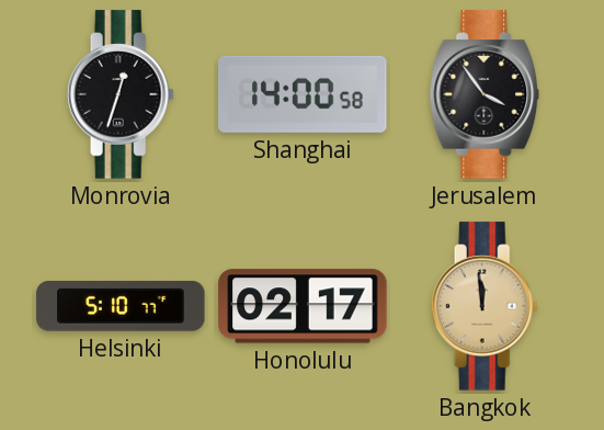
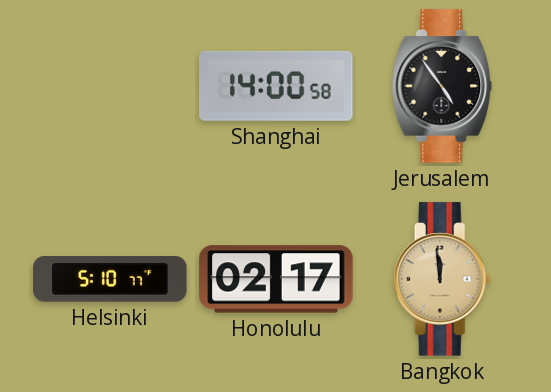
Monrovia: 12:33 -> none (121, 94)
Jerusalem: 3:54 -> 4:54 (442, 86)
